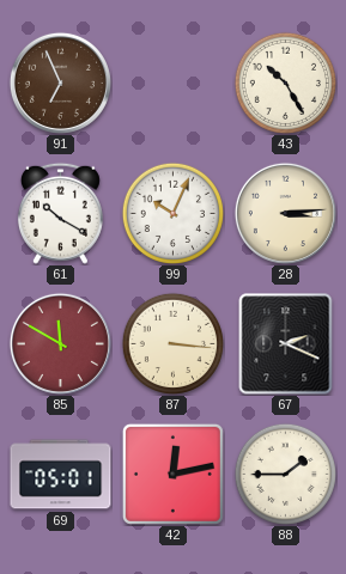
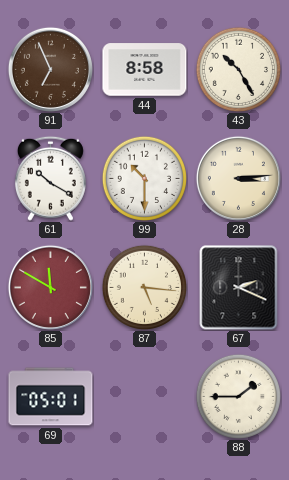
44: none -> 8:58 (145, 70)
99: 10:04 -> 10:30 (144, 178)
87: 3:16 -> 5:16 (144, 287)
42: 12:13 -> none (172, 474)
